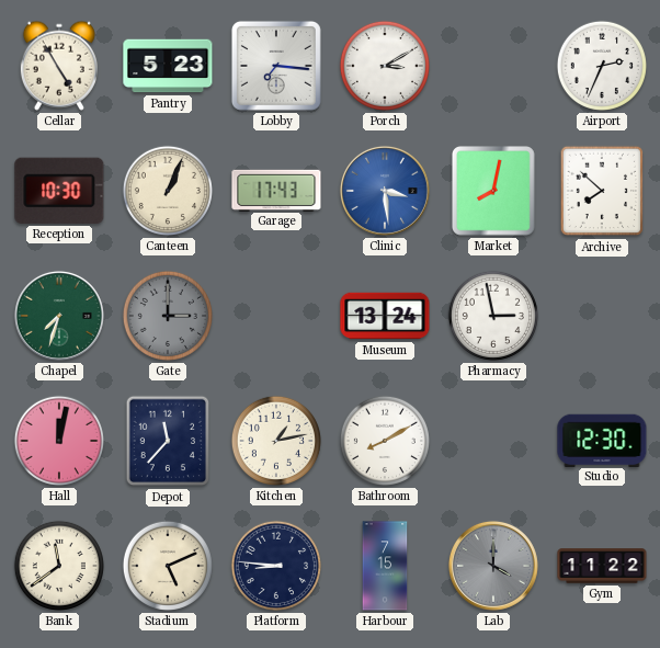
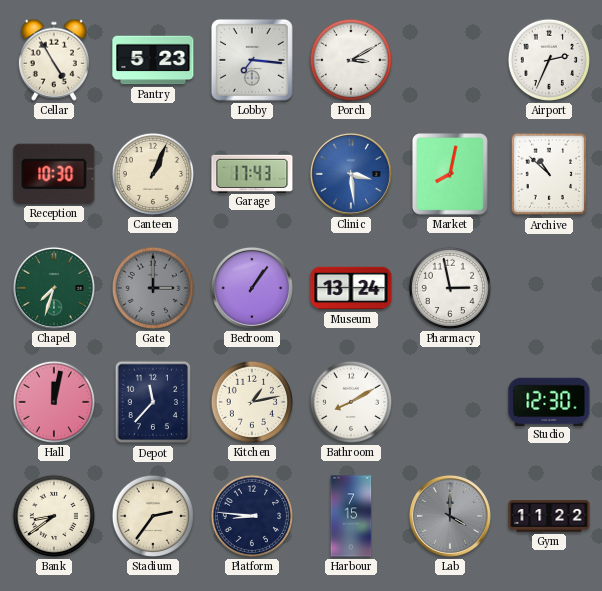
Archive: 7:52 -> 10:52 (549, 174)
Bedroom: none -> 1:06 (252, 288)
Bank: 11:39 -> 8:39 (54, 516)
Stadium: 5:11 -> 2:36 (153, 516)
